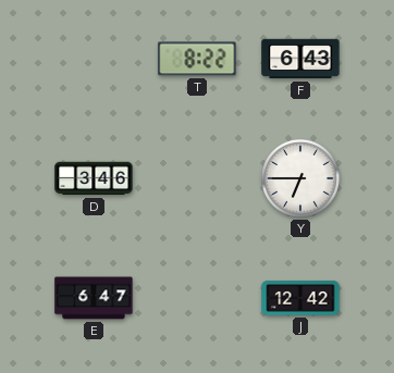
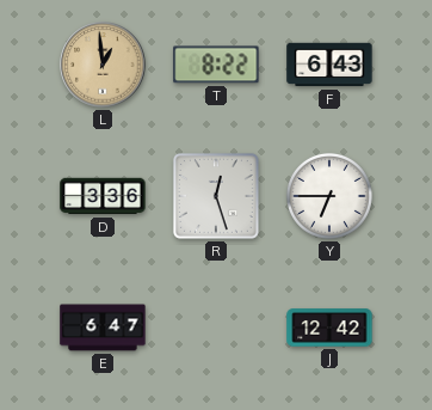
L: none -> 12:59 (103, 65)
D: 3:46 -> 3:36 (103, 196)
R: none -> 12:27 (216, 196)
